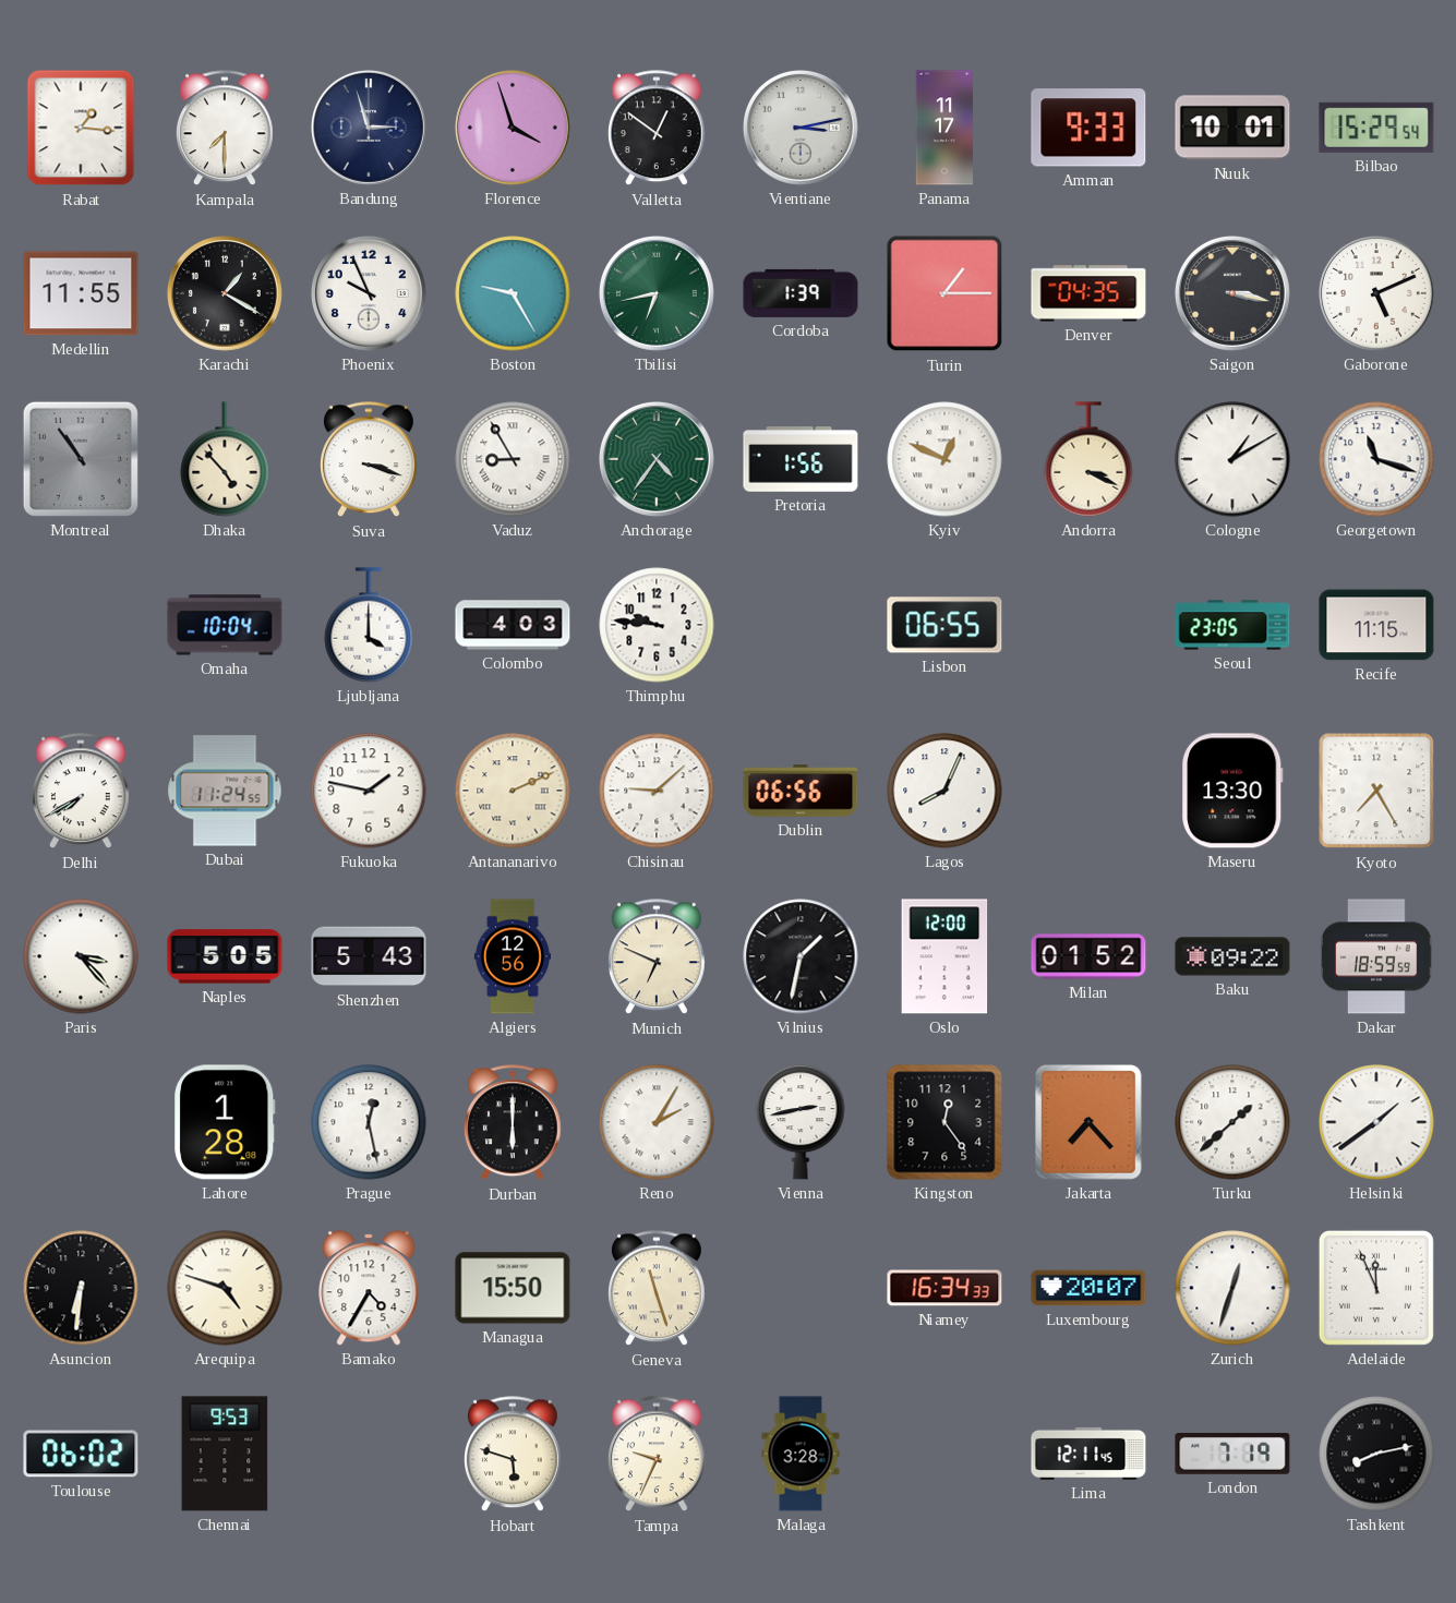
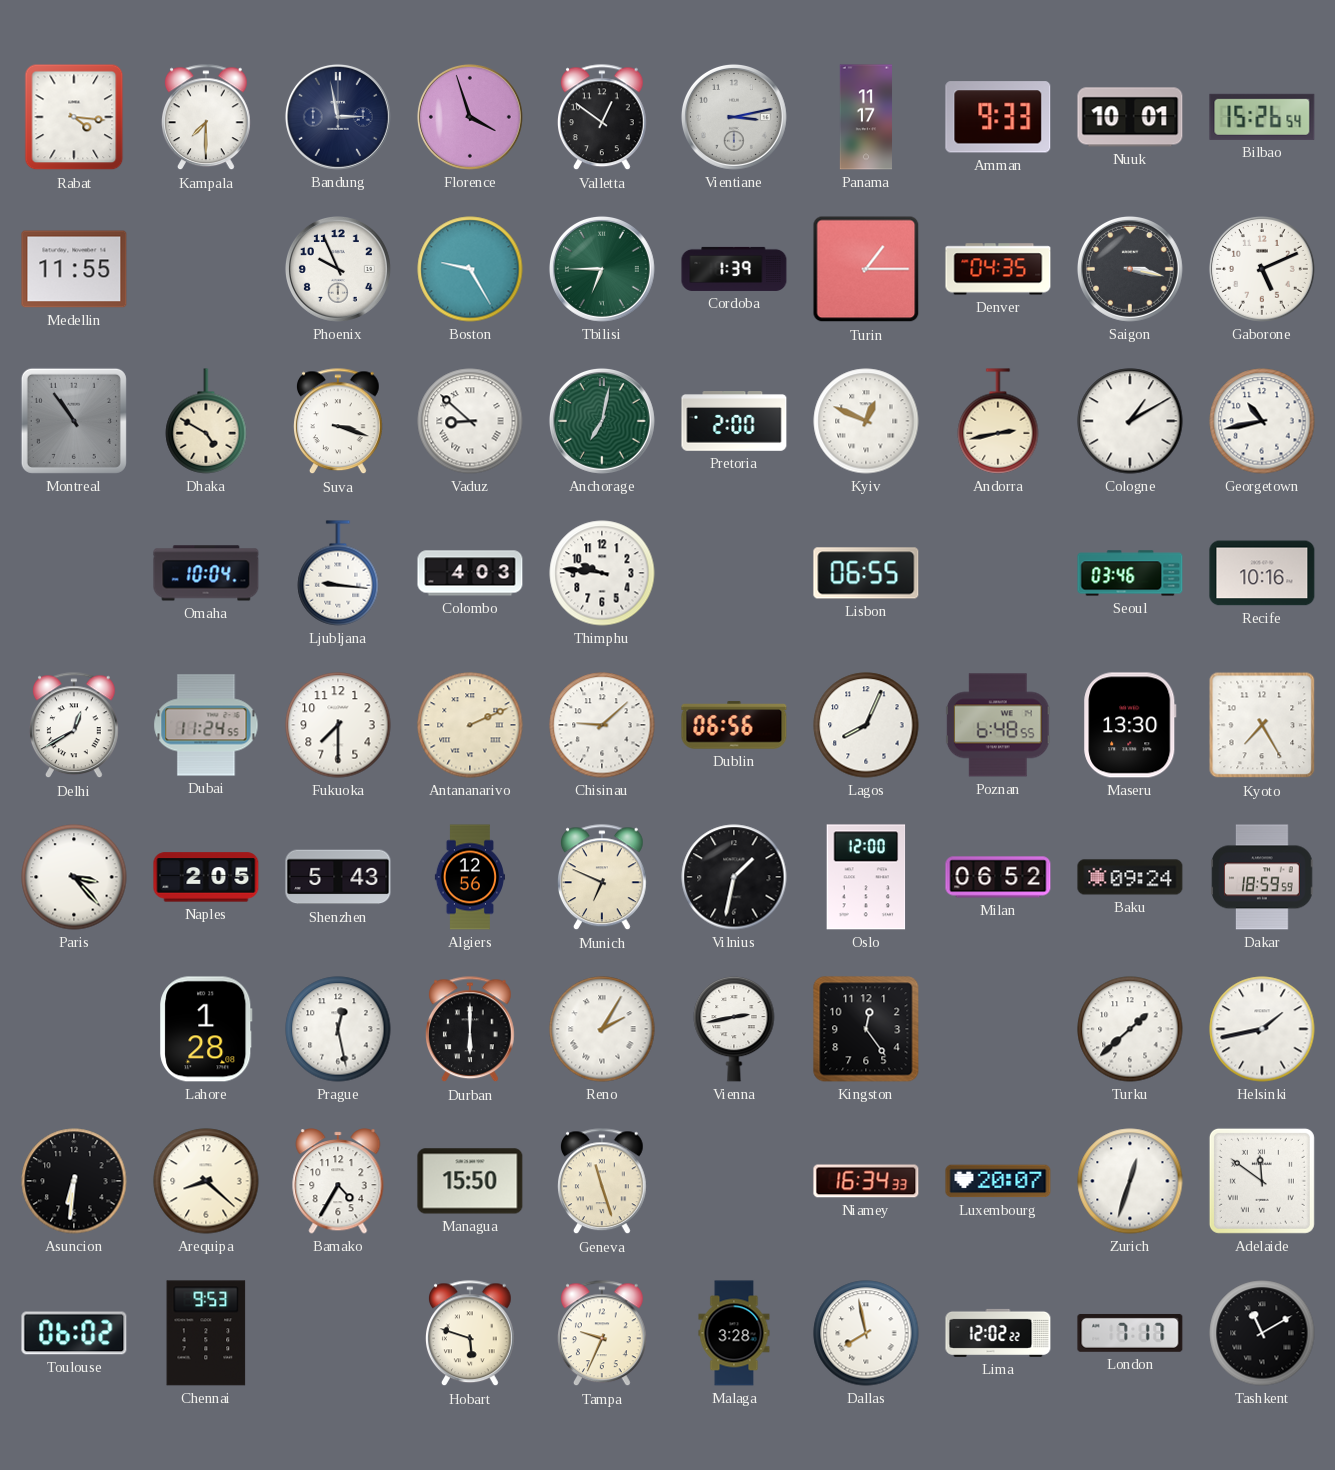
Rabat: 1:16 -> 4:16 (74, 117)
Bandung: 2:57 -> 2:58 (338, 117)
Bilbao: 15:29 -> 15:26 (1262, 117)
Karachi: 1:20 -> none (225, 293)
Tbilisi: 6:43 -> 6:45 (602, 269)
Dhaka: 4:53 -> 4:50 (206, 421)
Vaduz: 8:55 -> 8:52 (470, 421)
Anchorage: 4:36 -> 7:02 (602, 421)
Pretoria: 1:56 -> 2:00 (734, 421)
Andorra: 3:19 -> 2:43 (998, 421)
Georgetown: 11:18 -> 10:43 (1262, 421)
Ljubljana: 4:00 -> 9:16 (338, 573)
Seoul: 23:05 -> 03:46 (1130, 573)
Recife: 11:15 -> 10:16 (1262, 573)
Delhi: 7:40 -> 12:40 (75, 726)
Fukuoka: 1:47 -> 7:30 (338, 725)
Poznan: none -> 6:48 (998, 725)
Naples: 5:05 -> 2:05 (206, 877)
Milan: 01:52 -> 06:52 (998, 877)
Baku: 09:22 -> 09:24 (1130, 877)
Jakarta: 7:23 -> none (1090, 1123)
Helsinki: 1:39 -> 1:43 (1262, 1029)
Arequipa: 4:48 -> 8:22 (206, 1181)
Adelaide: 11:56 -> 11:51 (1262, 1181)
Dallas: none -> 7:58 (866, 1333)
Lima: 12:11 -> 12:02 (998, 1333)
London: 7:19 -> 7:17 (1130, 1333)
Tashkent: 8:13 -> 11:10 (1262, 1333)
